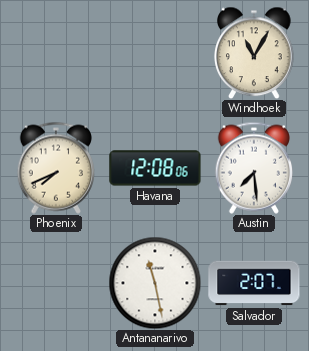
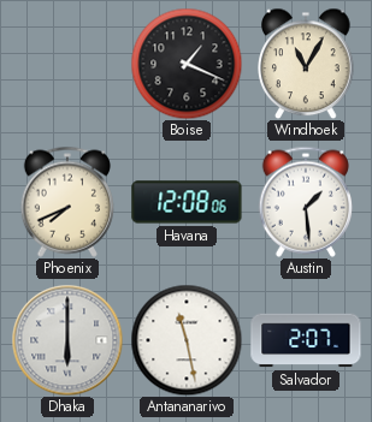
Boise: none -> 1:19 (187, 64)
Austin: 7:29 -> 1:29 (305, 202)
Dhaka: none -> 6:00 (67, 340)
